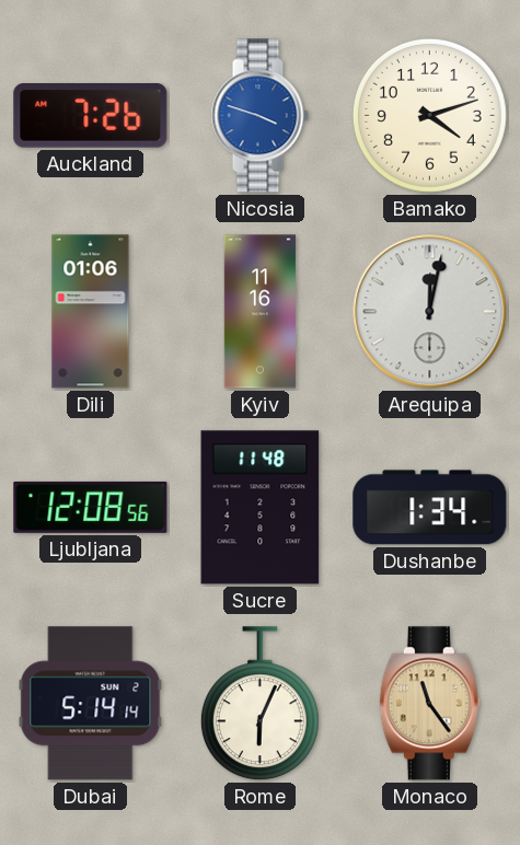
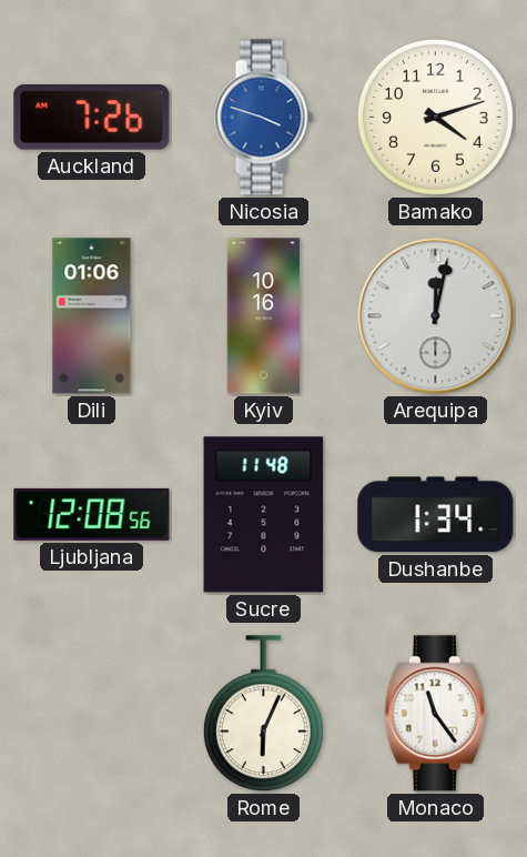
Kyiv: 11:16 -> 10:16 (263, 316)
Dubai: 5:14 -> none (91, 704)
Monaco dial: champagne -> white (435, 714)
